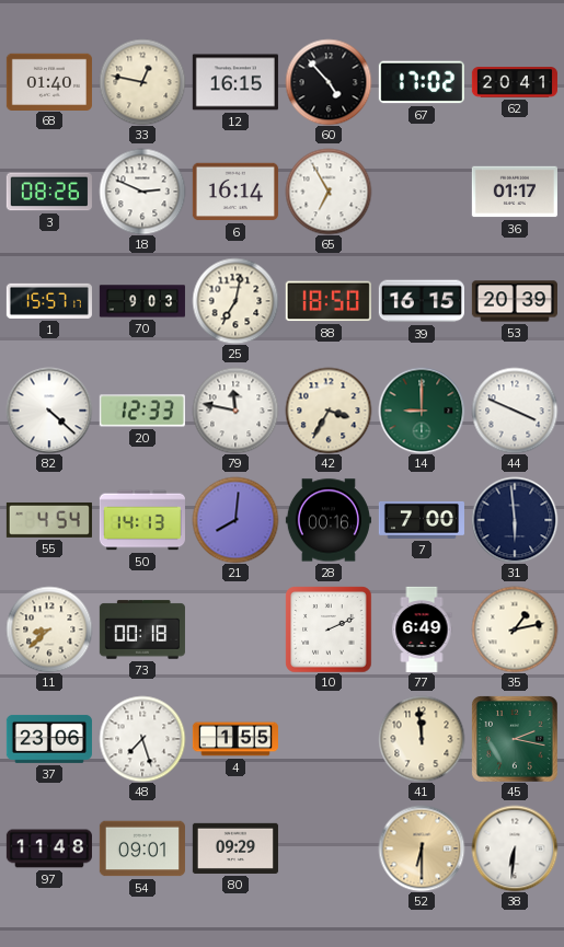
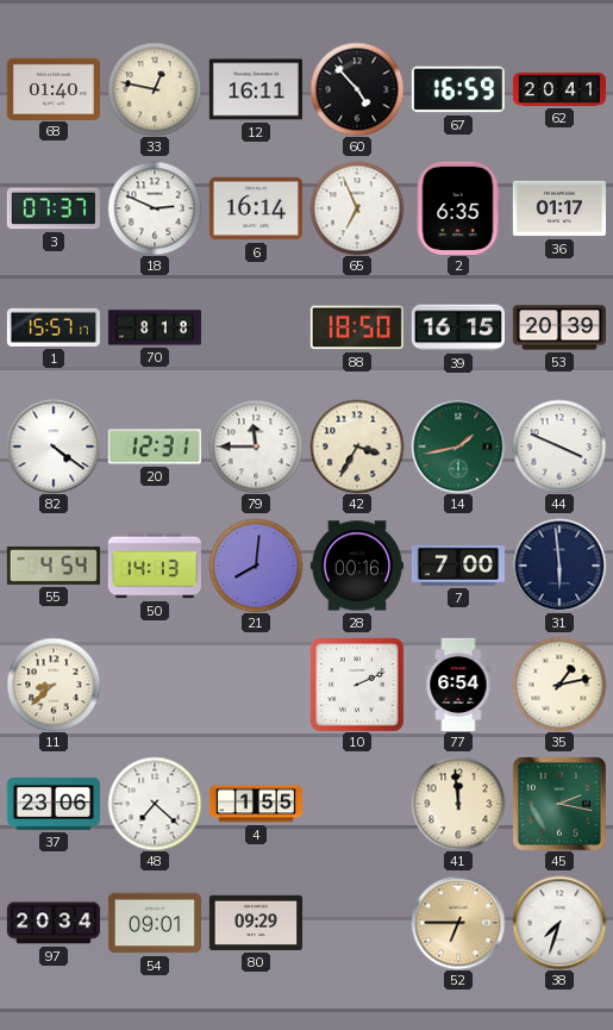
12: 16:15 -> 16:11 (256, 89)
67: 17:02 -> 16:59 (458, 89)
3: 08:26 -> 07:37 (54, 208)
65: 6:55 -> 6:56 (357, 208)
2: none -> 6:35 (458, 208)
70: 9:03 -> 8:18 (155, 327)
25: 7:02 -> none (235, 301)
82: 4:22 -> 4:21 (54, 447)
20: 12:33 -> 12:31 (155, 447)
79: 11:47 -> 11:45 (256, 447)
14: 9:00 -> 1:43 (458, 447)
73: 00:18 -> none (142, 630)
77: 6:49 -> 6:54 (458, 683)
48: 7:27 -> 7:22 (155, 804)
97: 11:48 -> 20:34 (54, 923)
52: 6:30 -> 6:45 (458, 923)
38: 6:31 -> 7:33 (559, 923)
